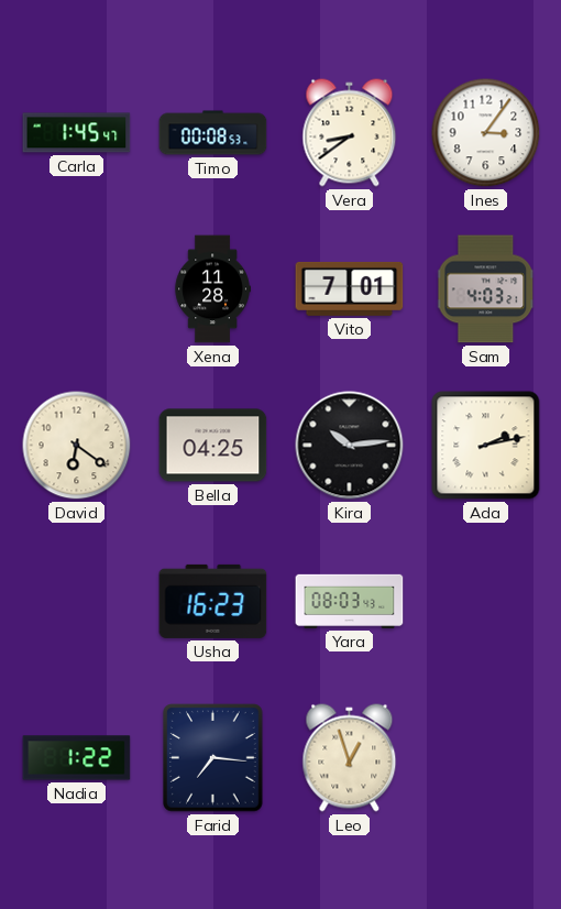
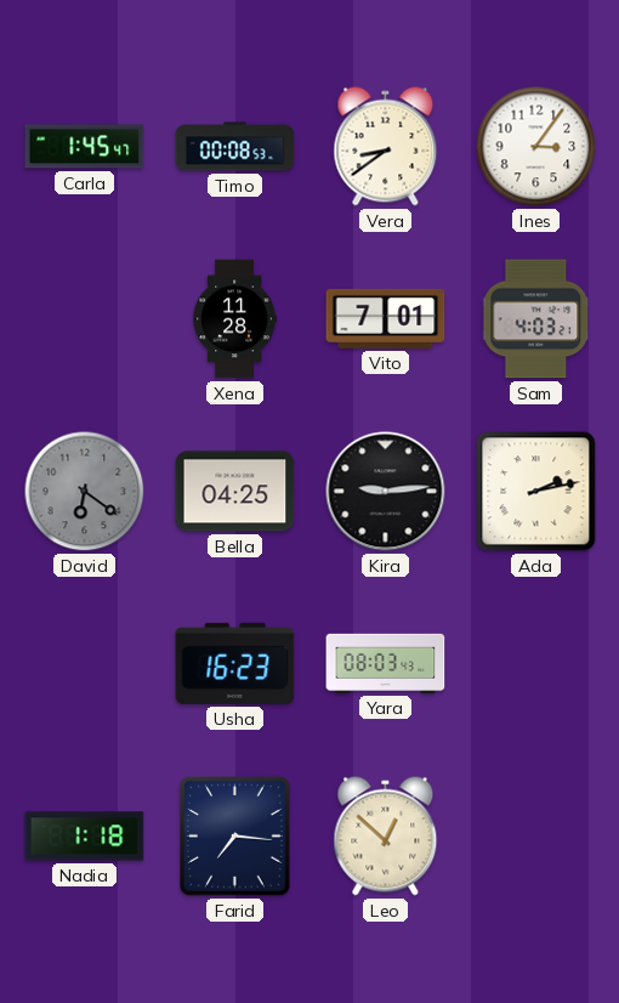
David dial: cream -> grey (85, 492)
Kira: 10:14 -> 9:14 (386, 492)
Nadia: 1:22 -> 1:18 (85, 837)
Leo: 12:57 -> 12:52 (386, 837)
